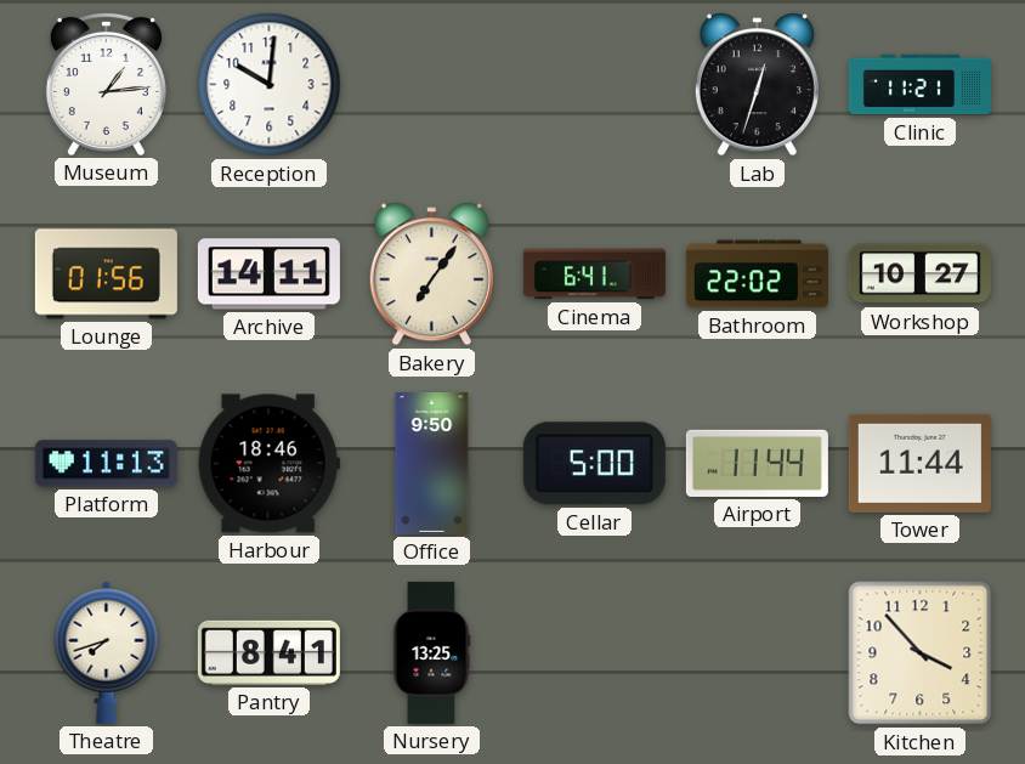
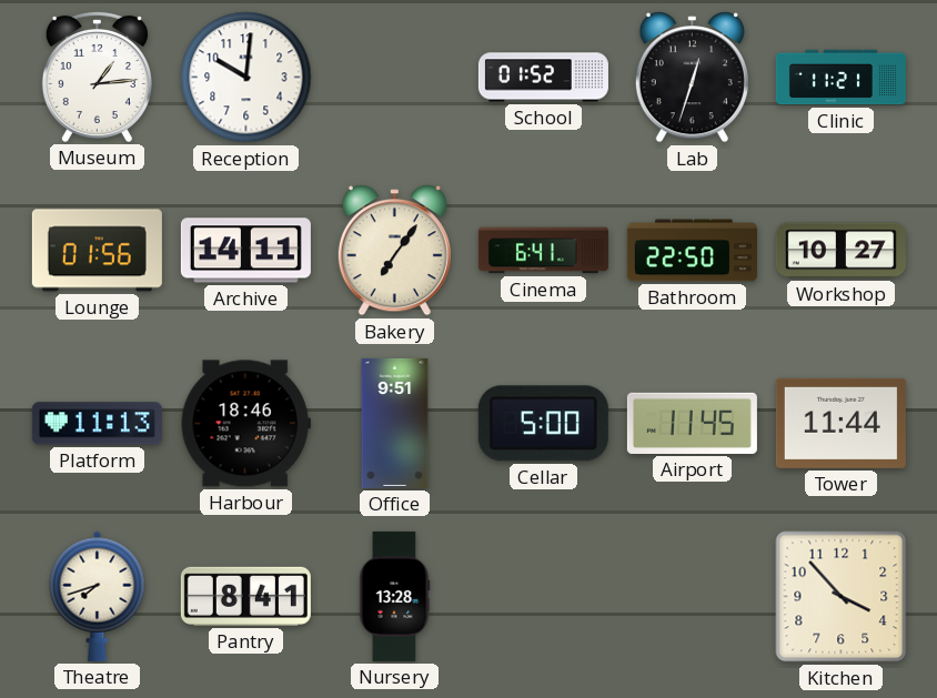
School: none -> 01:52 (543, 78)
Bathroom: 22:02 -> 22:50 (692, 251)
Office: 9:50 -> 9:51 (395, 423)
Airport: 11:44 -> 11:45 (692, 423)
Nursery: 13:25 -> 13:28 (394, 596)
